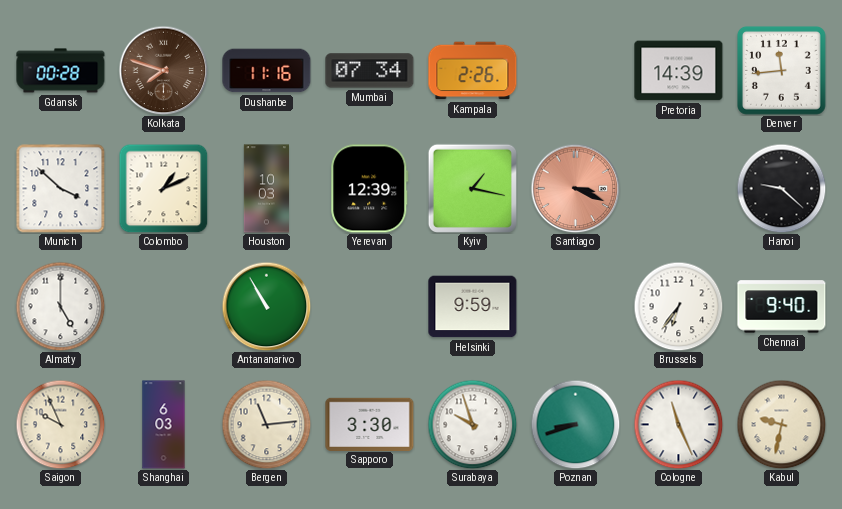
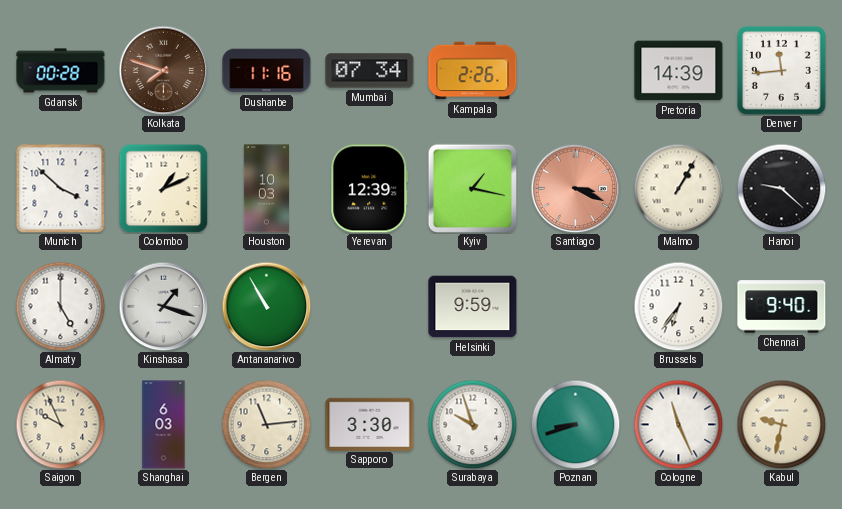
Malmo: none -> 1:05 (678, 188)
Kinshasa: none -> 1:18 (163, 306)
